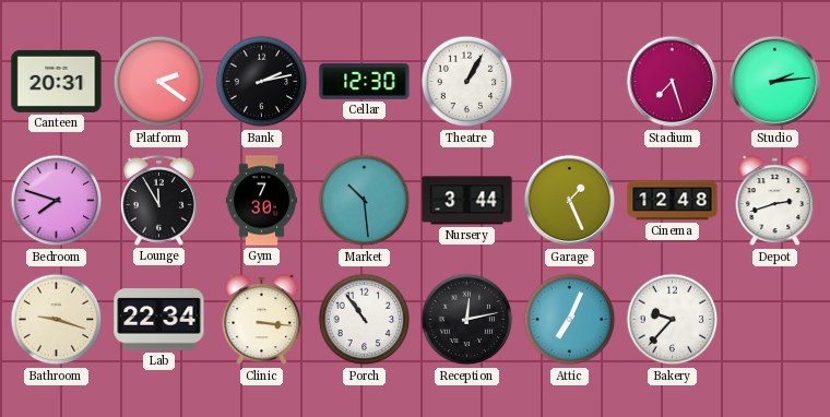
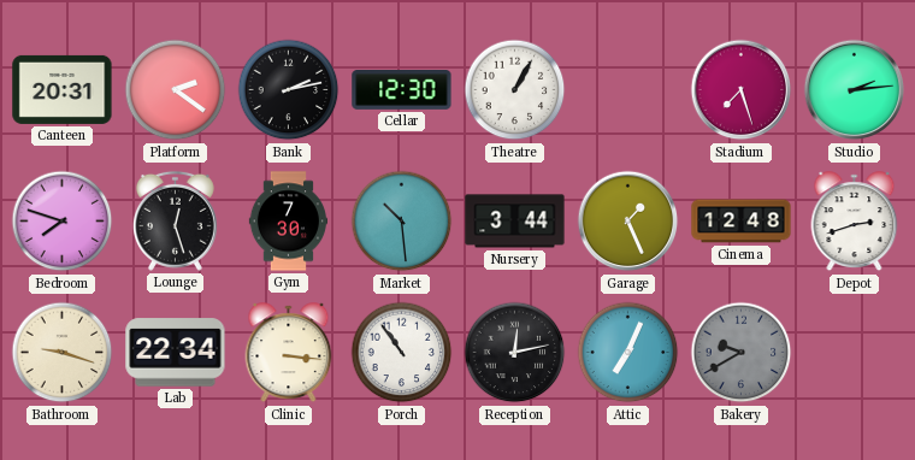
Lounge: 11:55 -> 12:27 (175, 220)
Bakery: 9:37 -> 9:40 (742, 353)
Bakery dial: white -> grey (742, 353)
